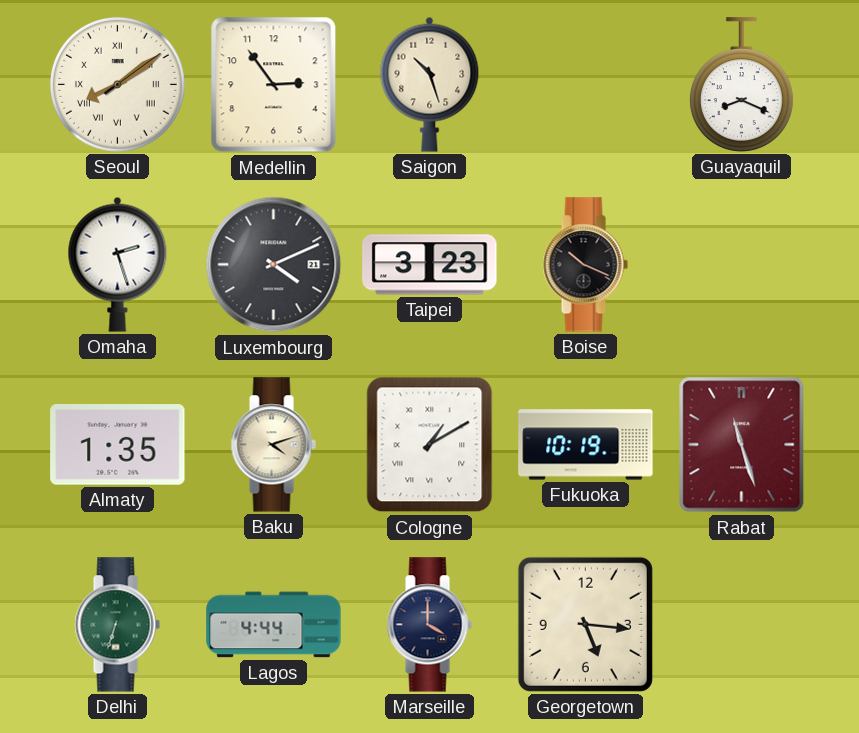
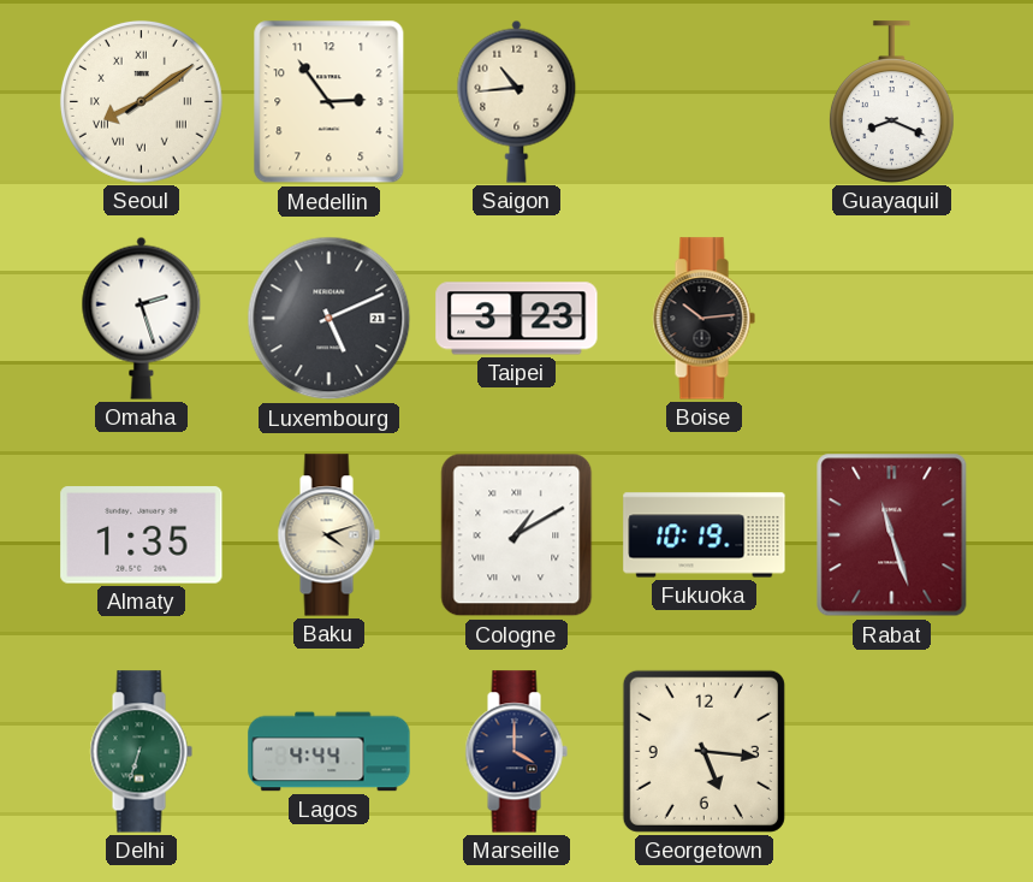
Saigon: 10:27 -> 10:44 (517, 101)
Luxembourg: 4:11 -> 5:11 (330, 319)
Boise: 10:19 -> 10:14 (703, 319)
